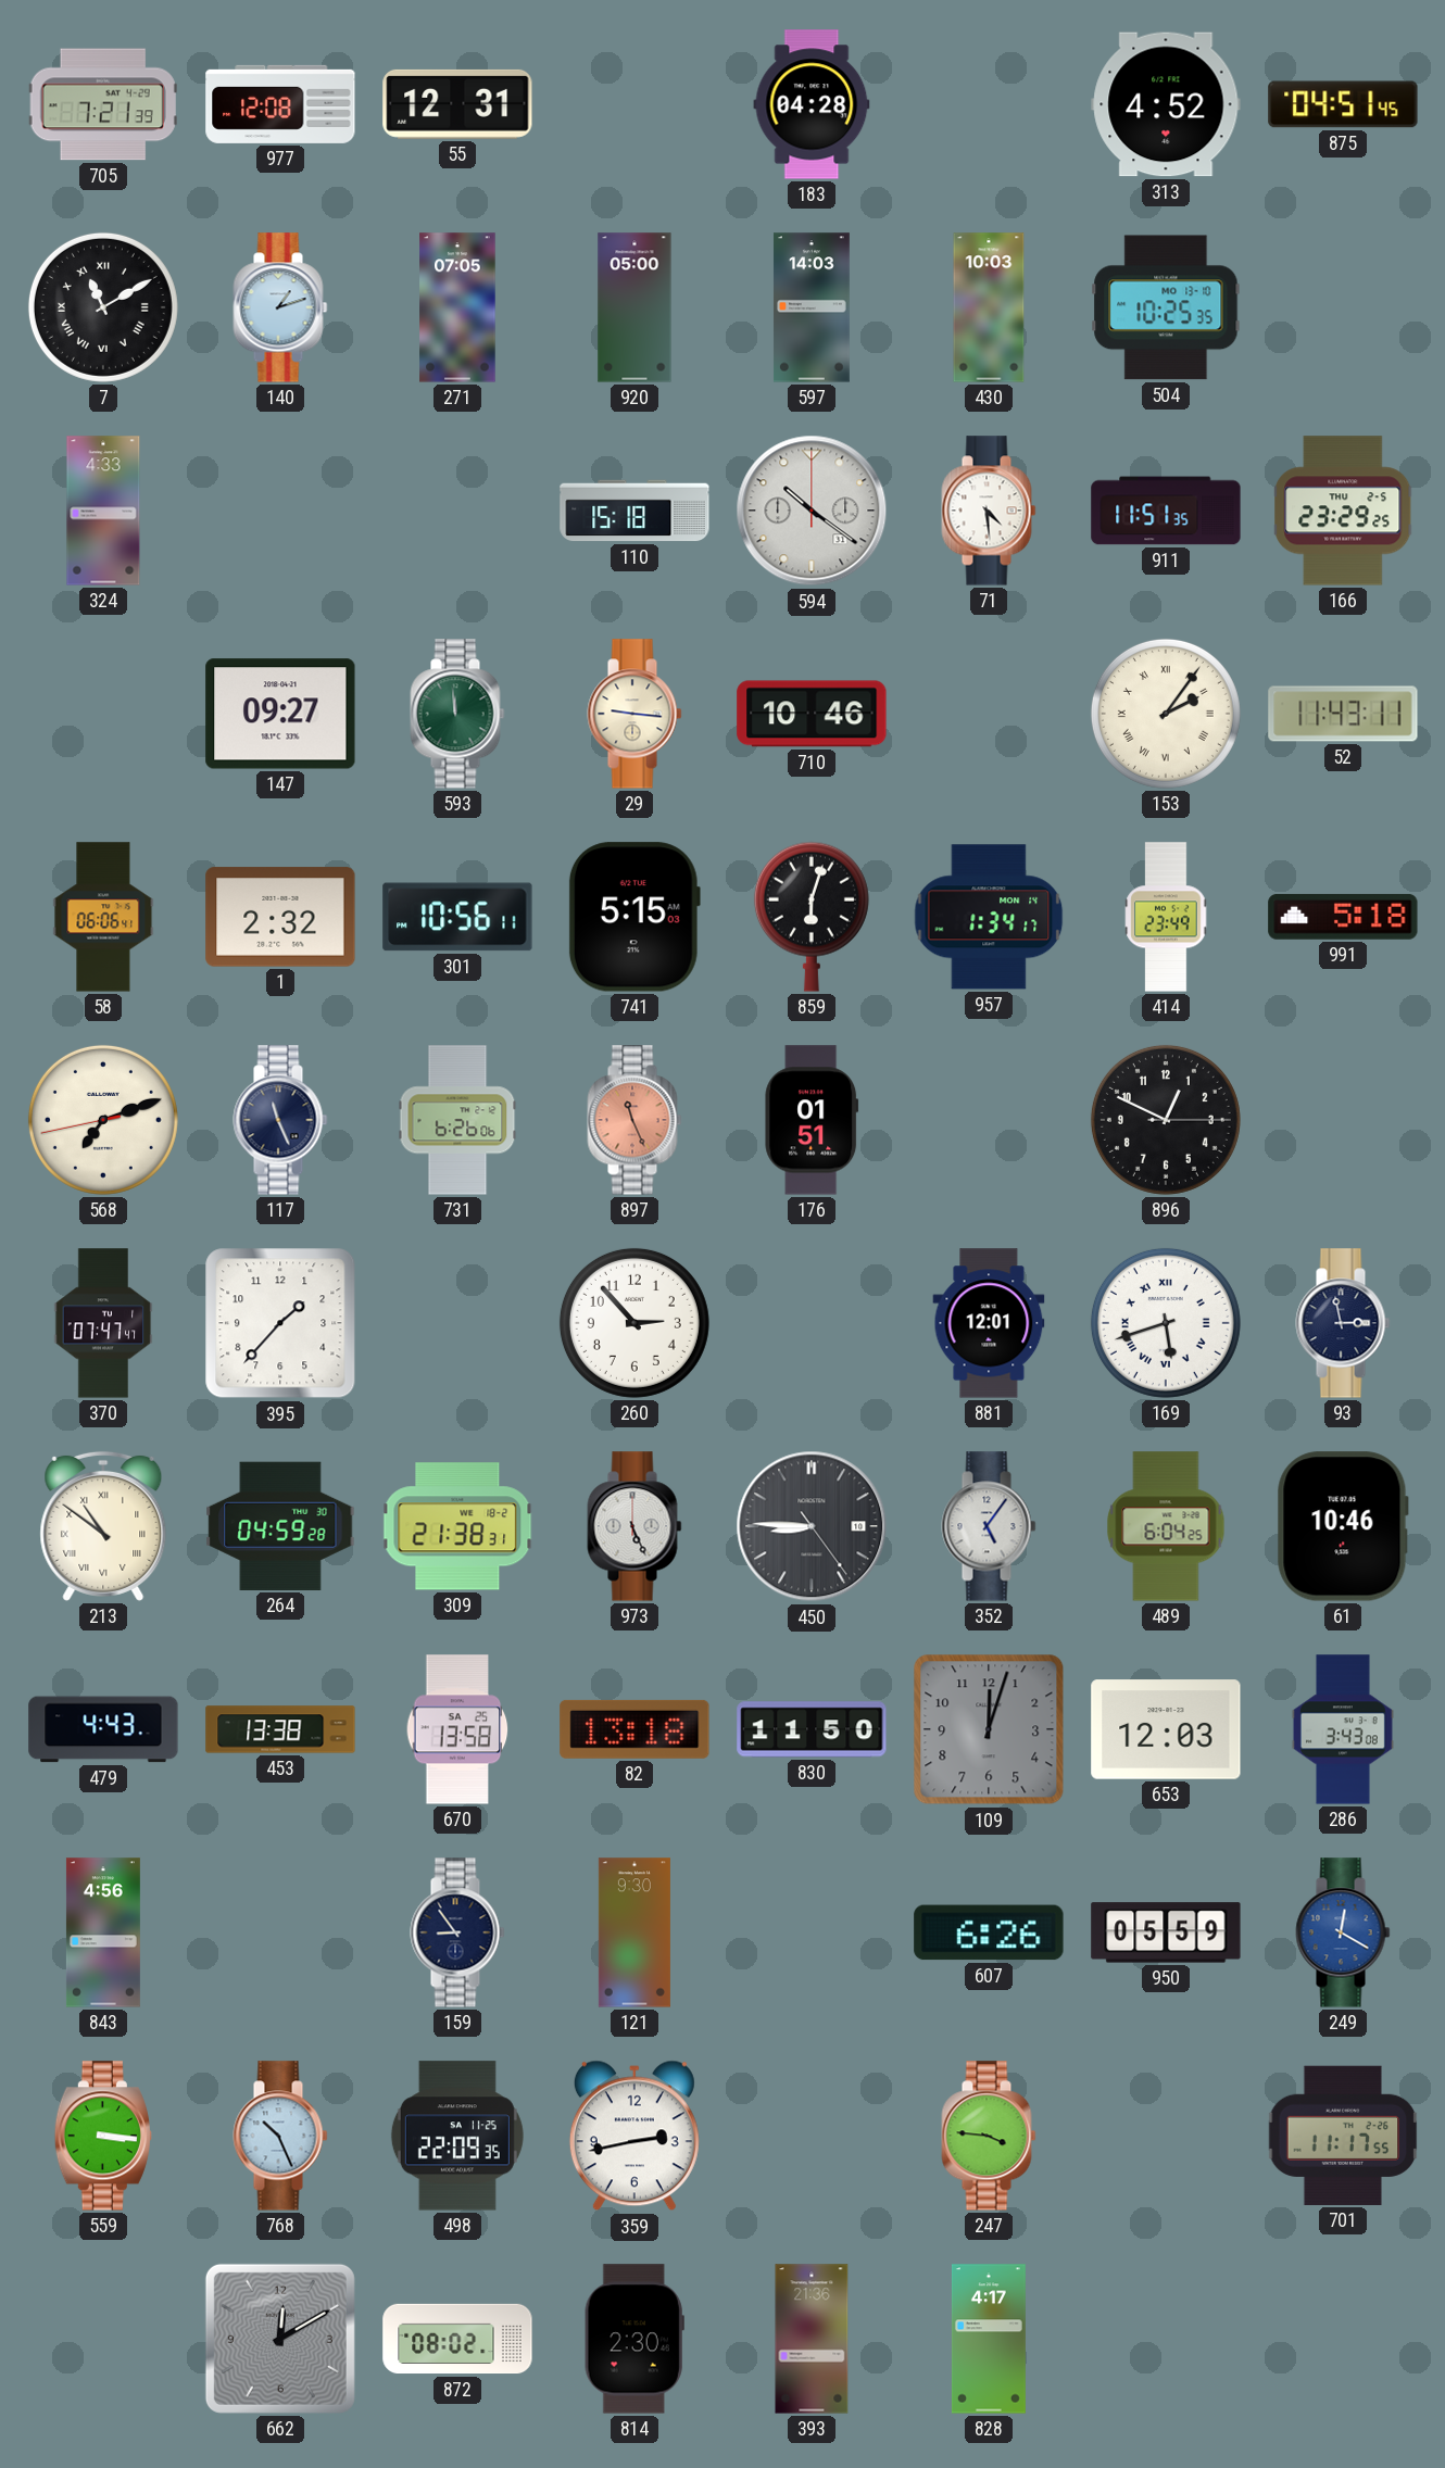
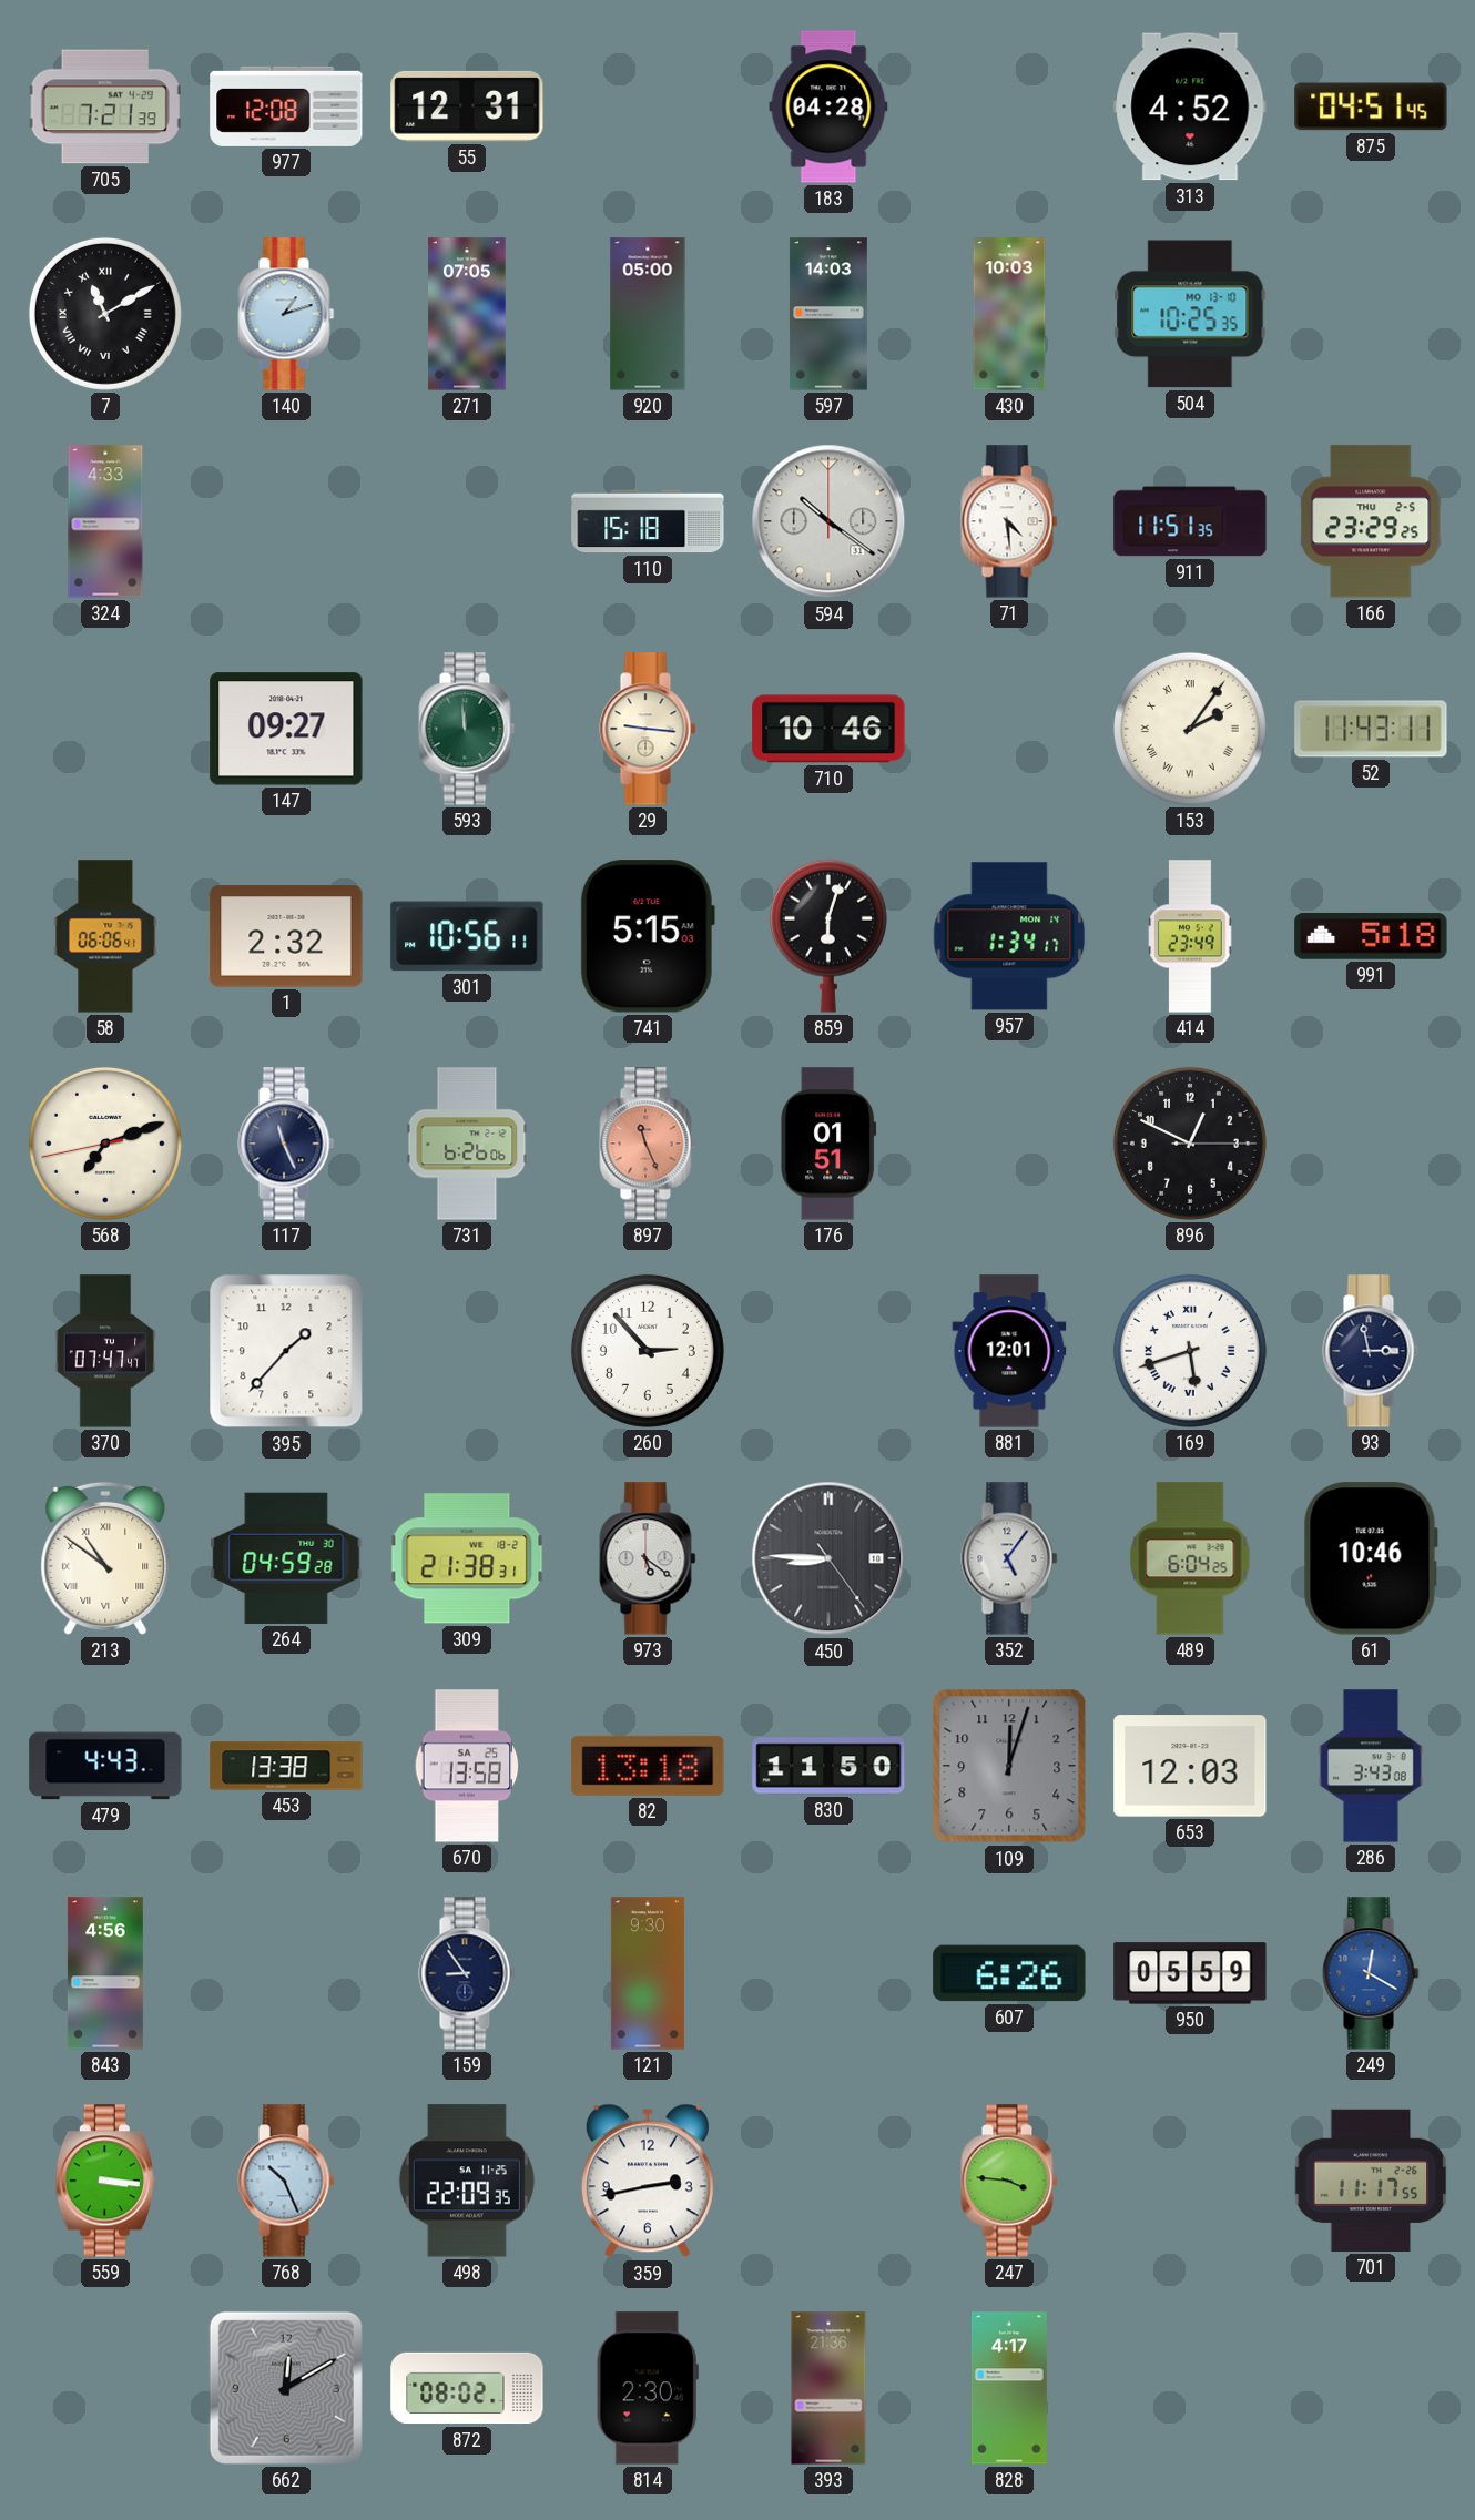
973: 5:26 -> 5:21 (648, 1558)
